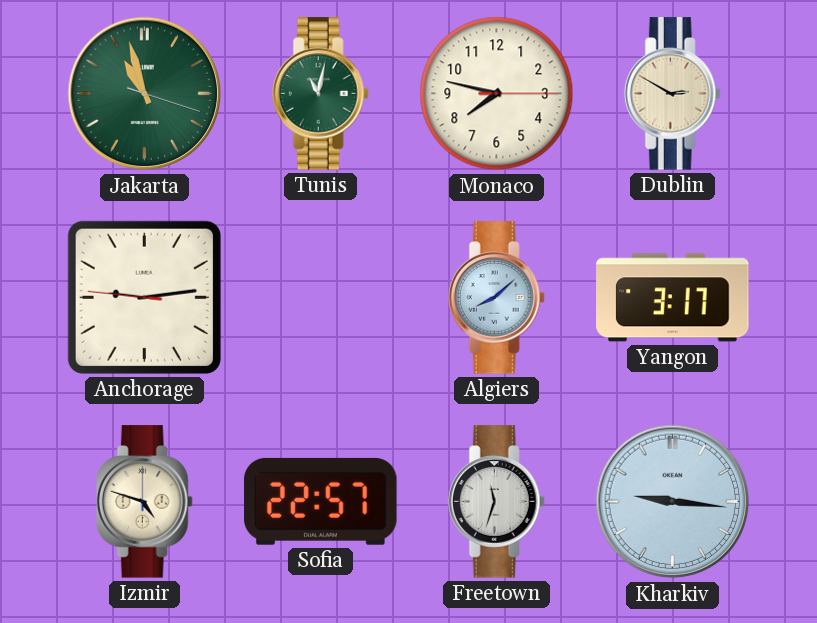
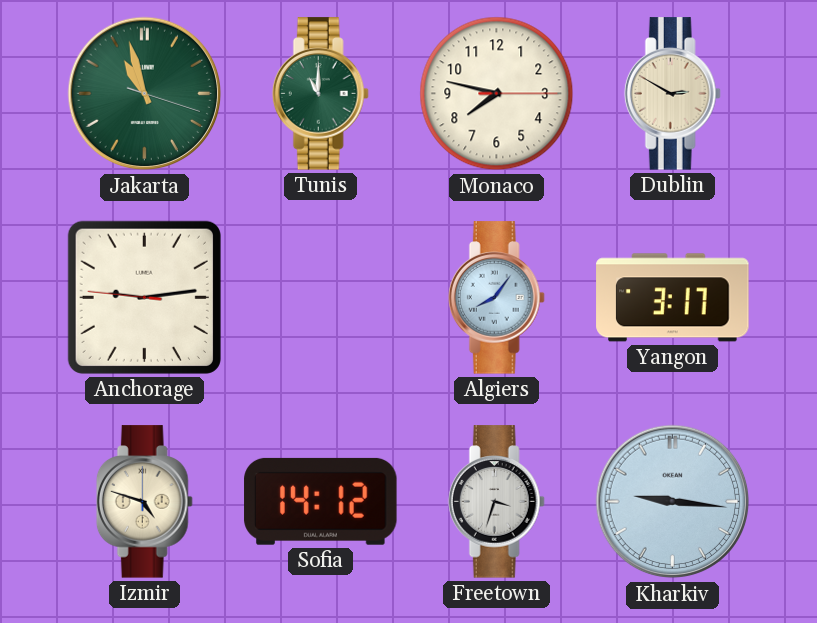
Tunis: 11:02 -> 11:00 (320, 94)
Algiers: 8:08 -> 8:06 (496, 298)
Sofia: 22:57 -> 14:12 (321, 501)
Freetown: 11:33 -> 3:33 (496, 502)
